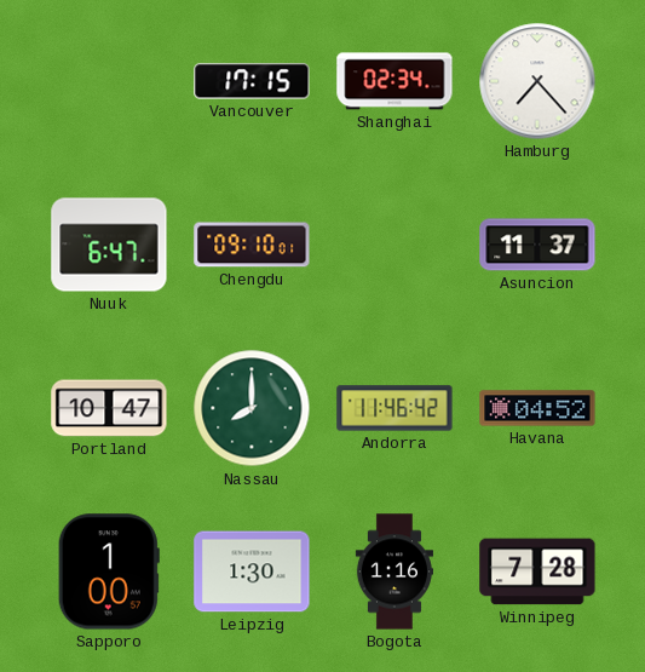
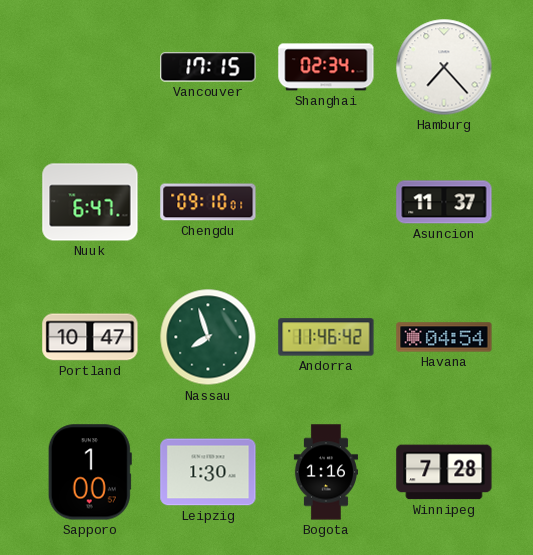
Nassau: 8:00 -> 7:57 (208, 337)
Havana: 04:52 -> 04:54 (444, 337)
